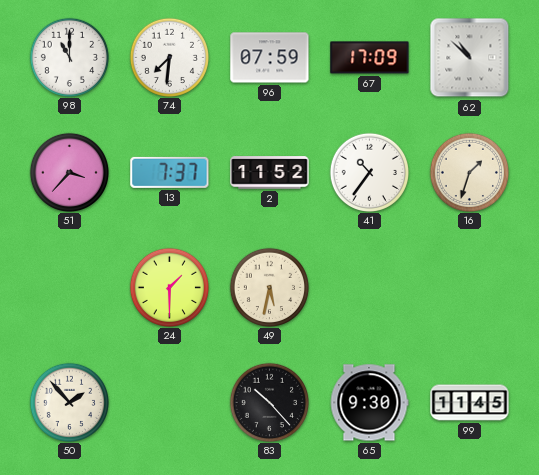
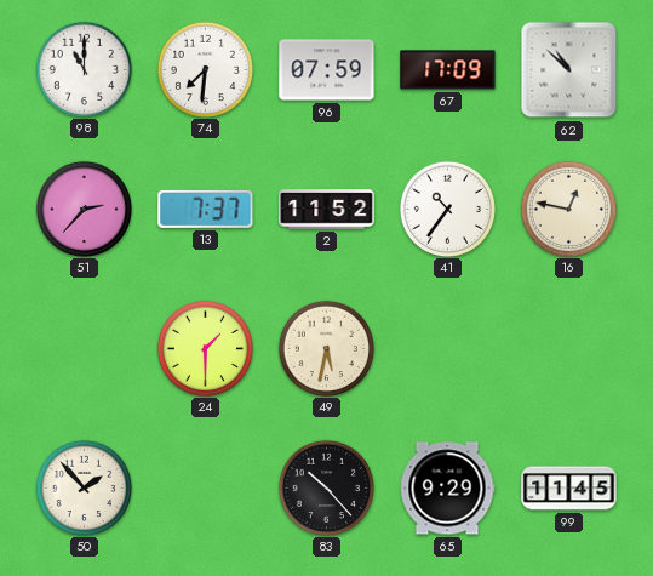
51: 3:37 -> 2:37 (84, 209)
16: 1:33 -> 12:47 (568, 209)
65: 9:30 -> 9:29 (447, 489)
